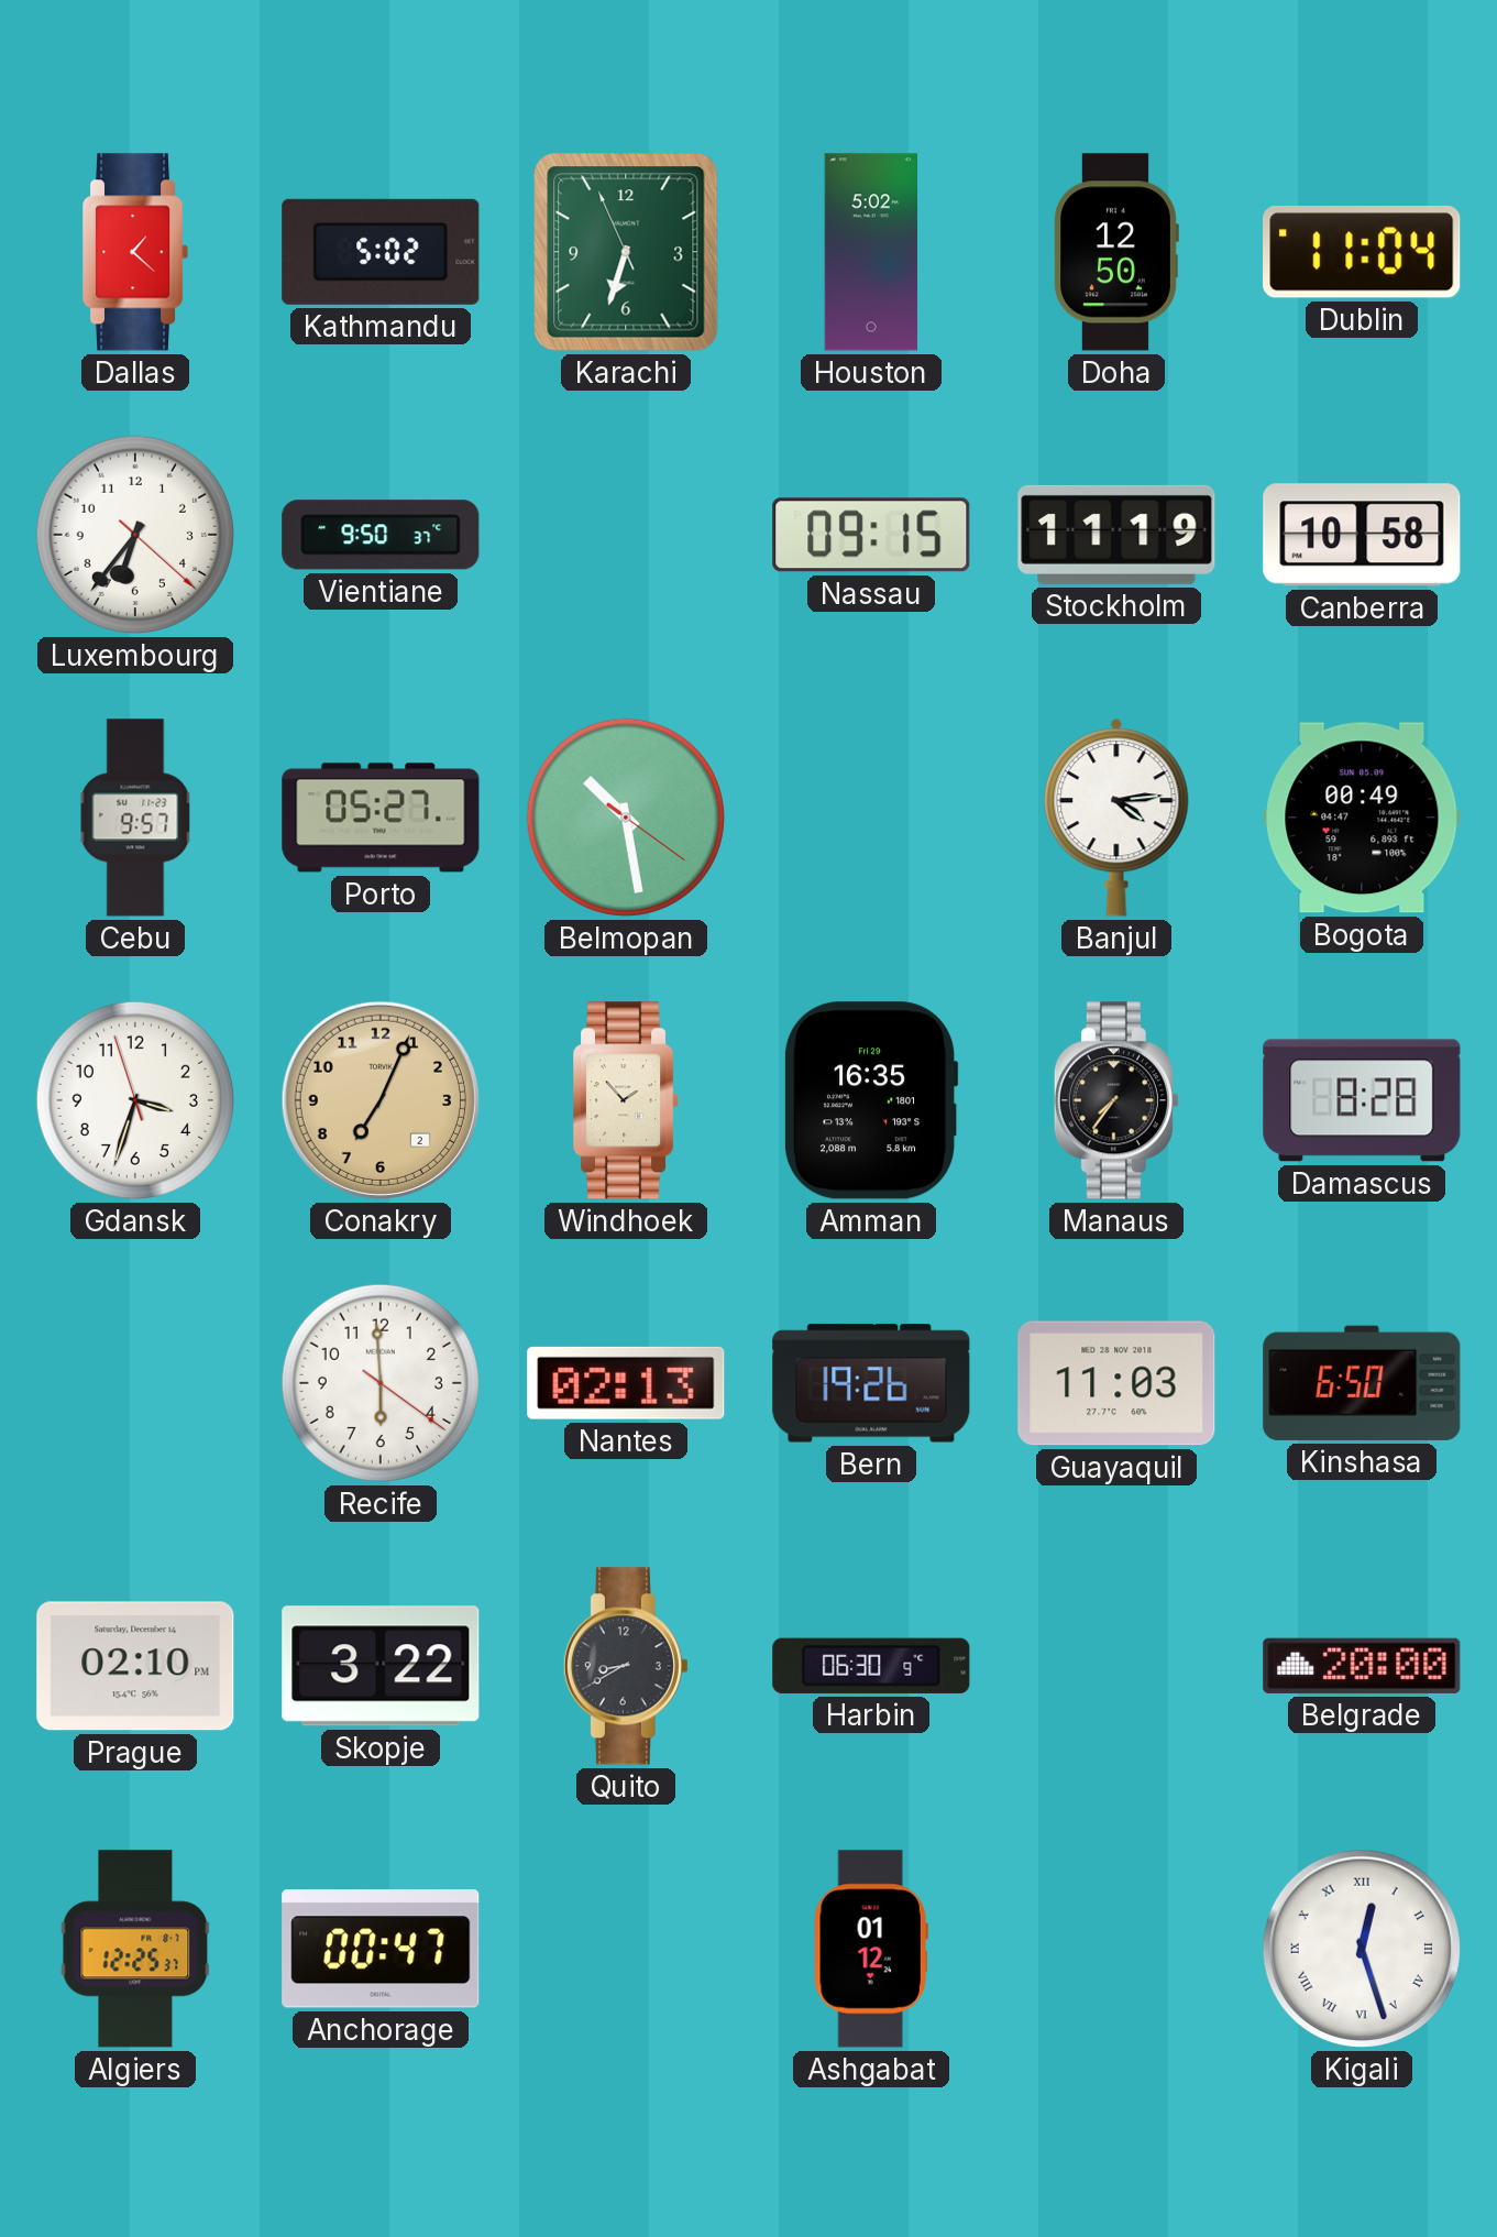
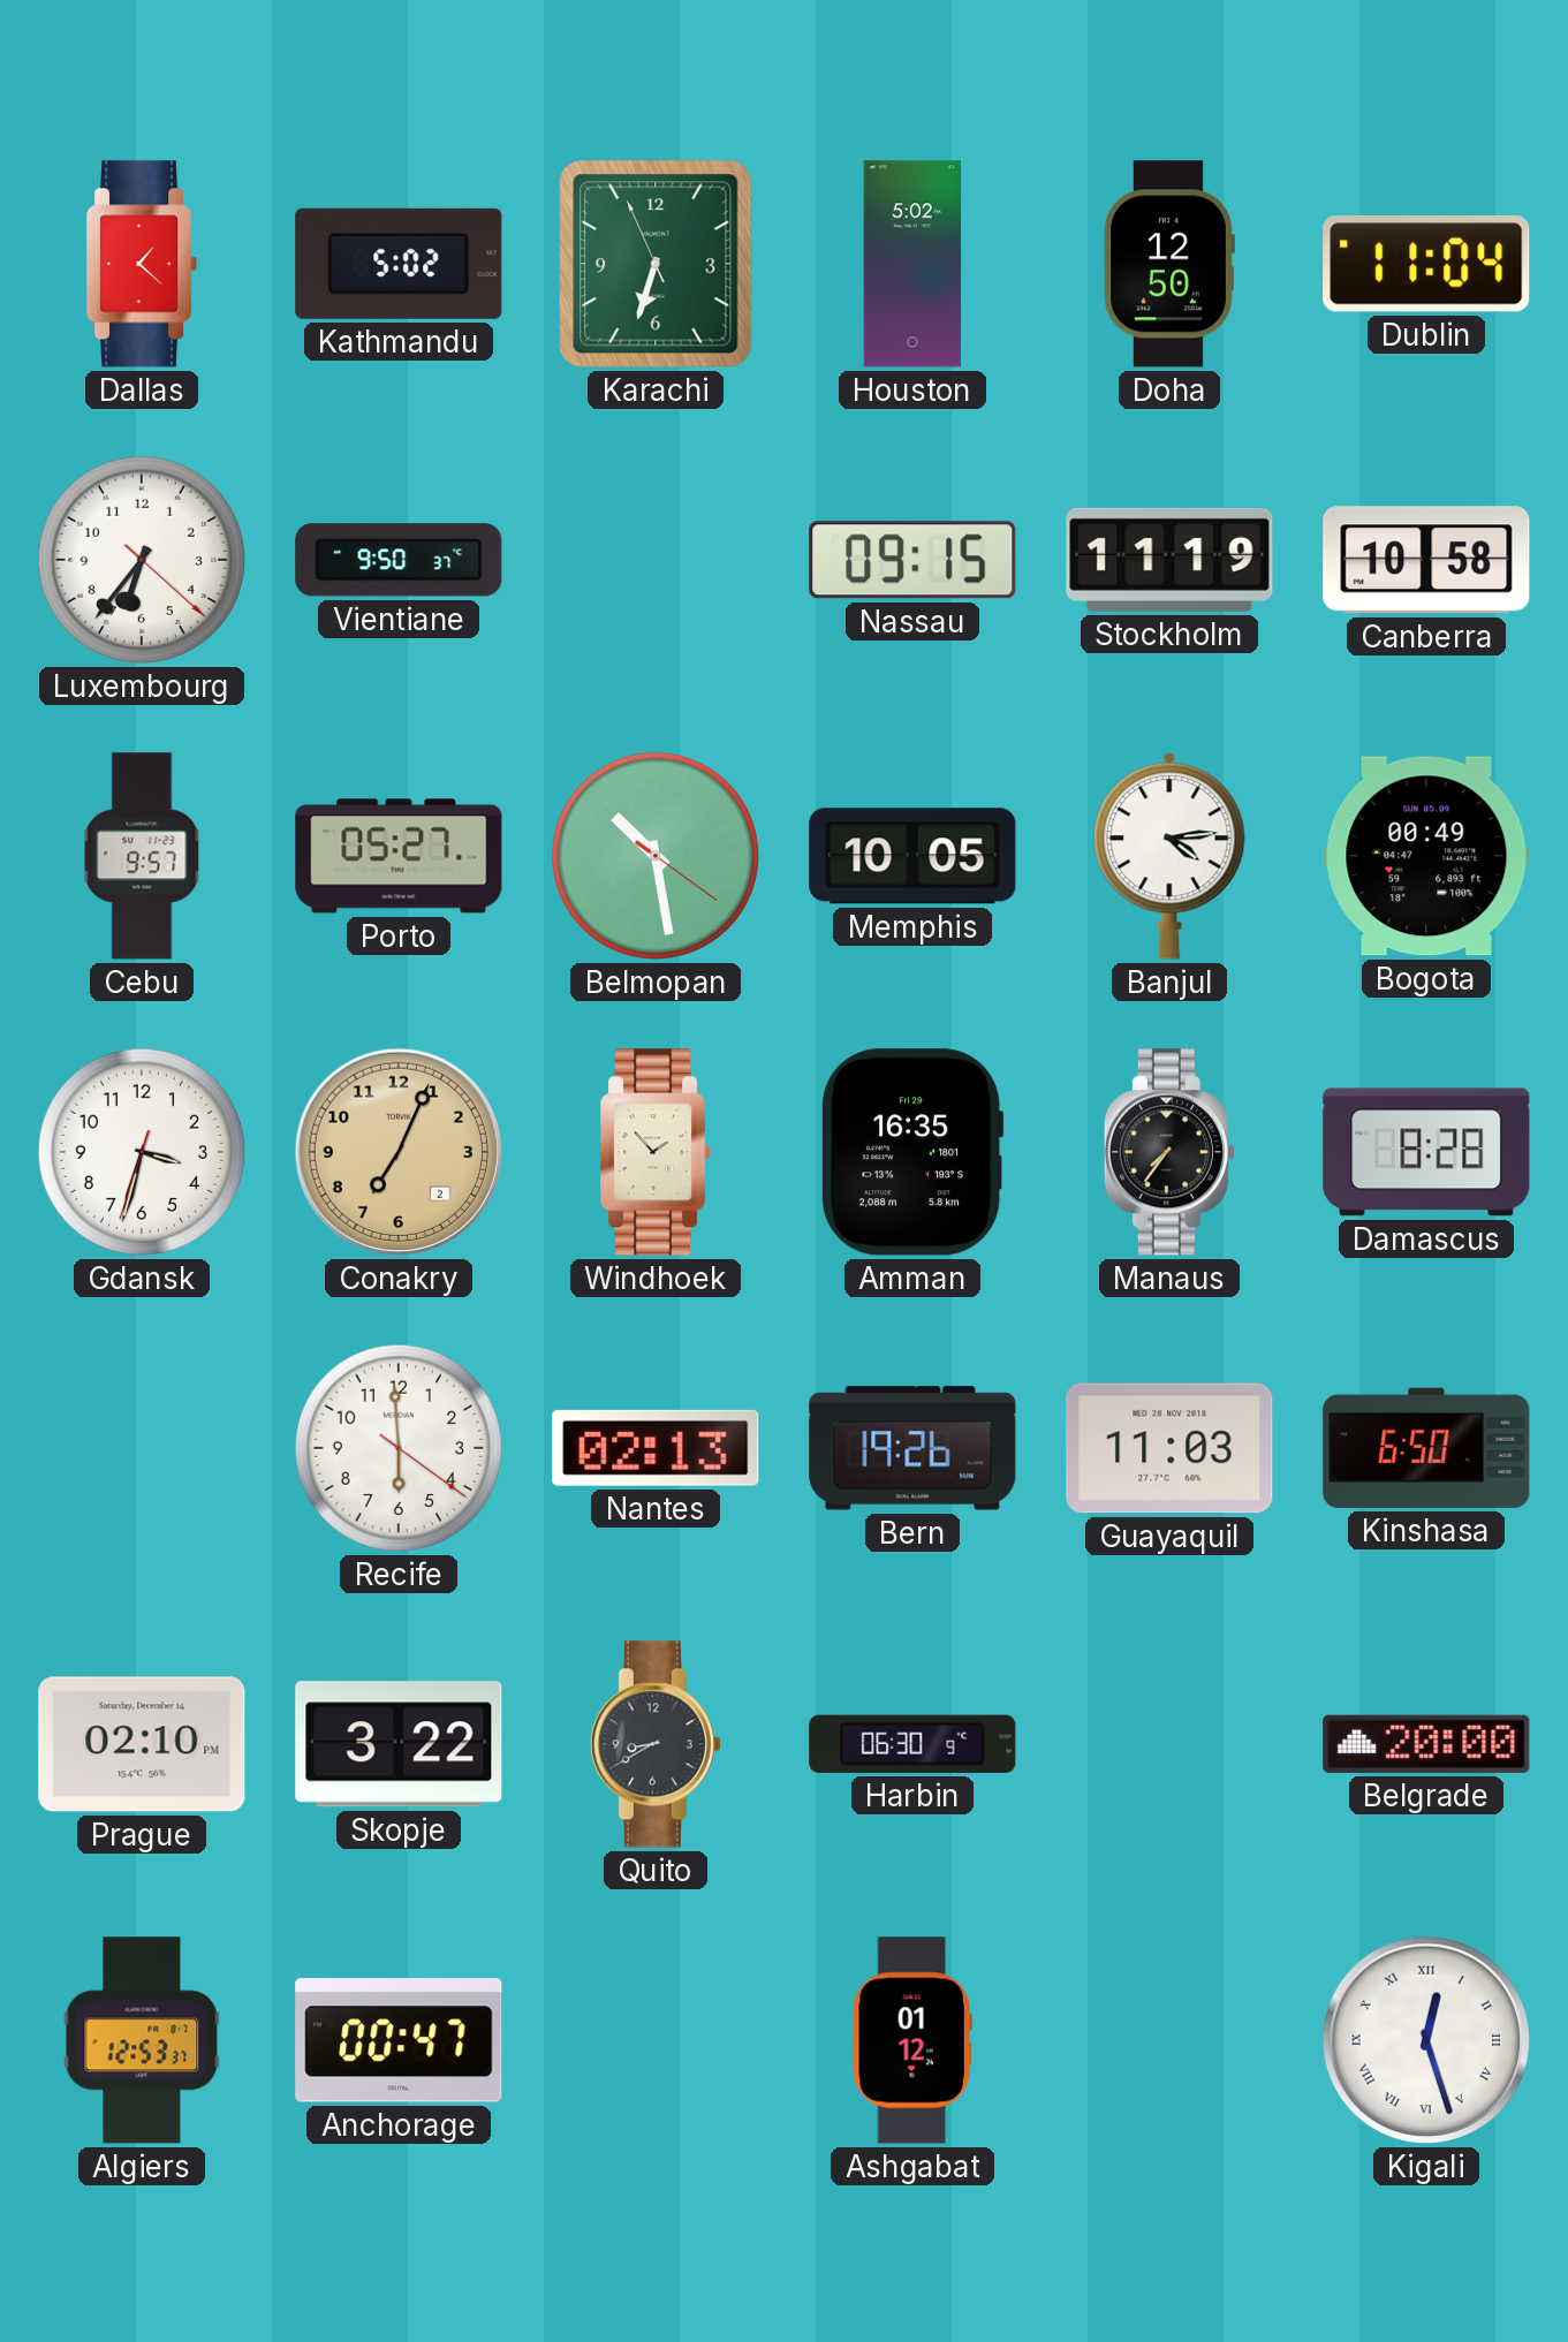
Memphis: none -> 10:05 (912, 856)
Gdansk: 3:32:57 -> 3:32:33 (142, 1152)
Algiers: 12:25 -> 12:53 (142, 2040)
